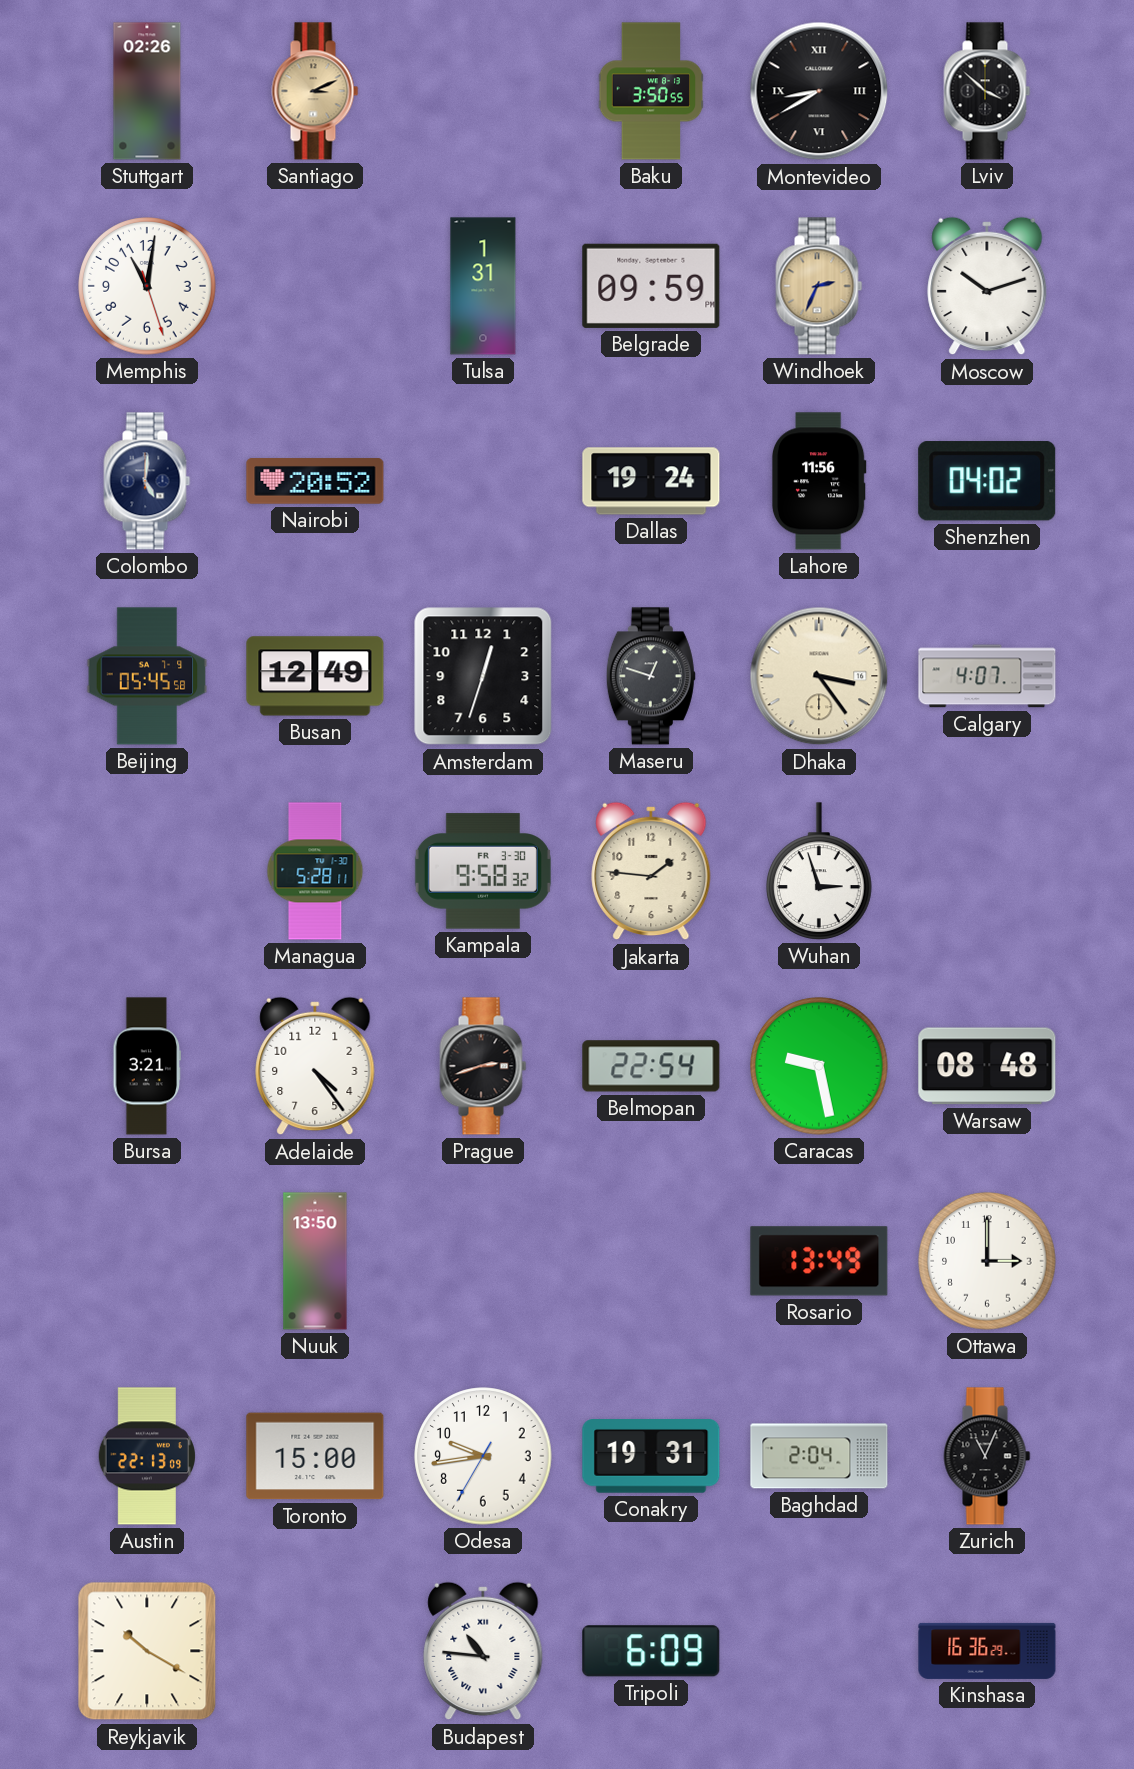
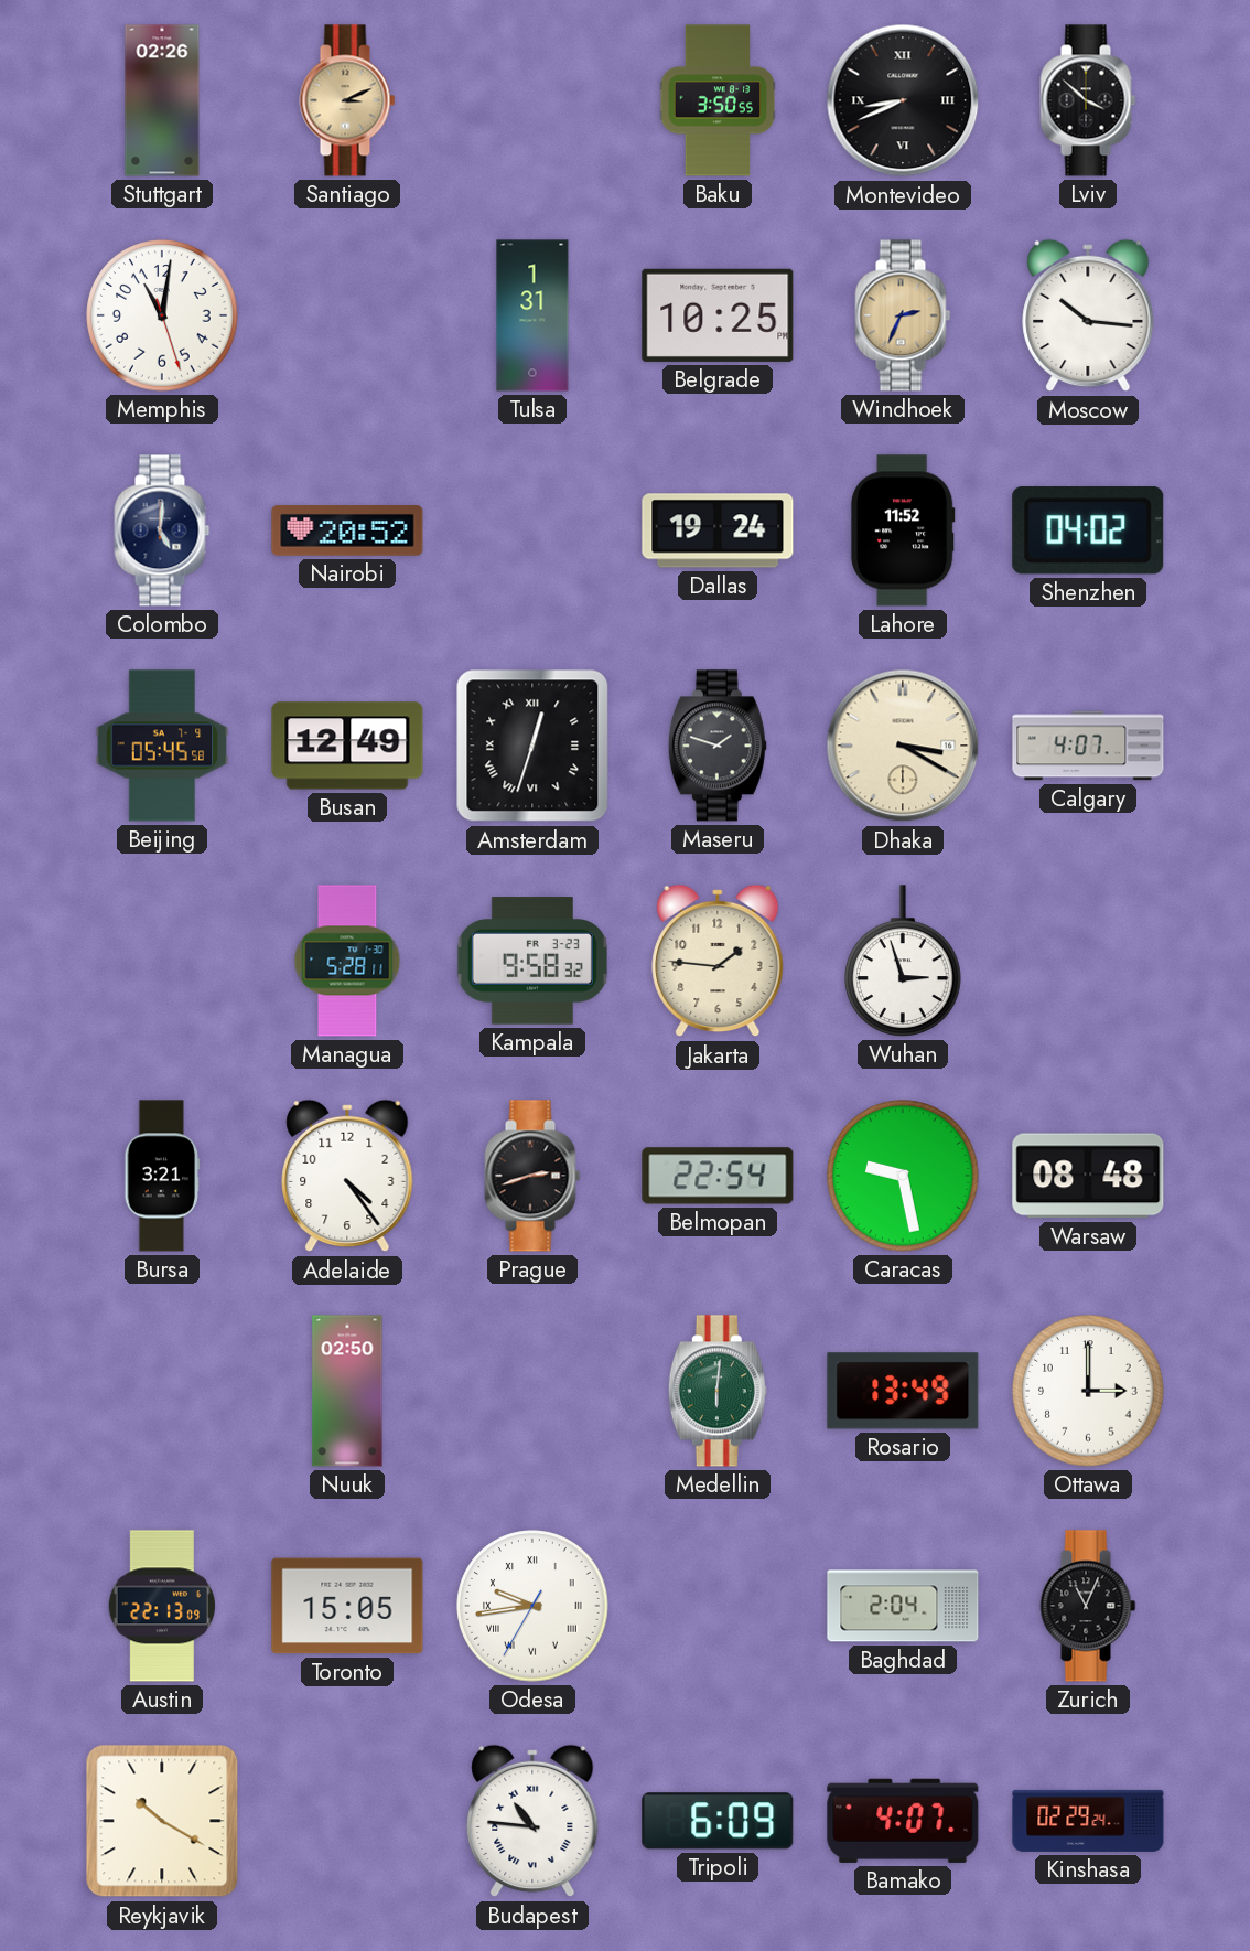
Montevideo: 8:40 -> 8:41 (903, 100)
Belgrade: 09:59 -> 10:25 (718, 315)
Moscow: 10:12 -> 10:16 (1088, 315)
Lahore: 11:56 -> 11:52 (903, 530)
Amsterdam numerals: Arabic -> Roman (532, 746)
Maseru: 12:48 -> 1:48 (718, 746)
Dhaka: 3:24 -> 3:20 (903, 746)
Kampala date: FR 3-30 -> FR 3-23 (532, 961)
Nuuk: 13:50 -> 02:50 (347, 1391)
Medellin: none -> 6:01 (718, 1391)
Toronto: 15:00 -> 15:05 (347, 1606)
Odesa numerals: Arabic -> Roman (532, 1606)
Conakry: 19:31 -> none (651, 1457)
Bamako: none -> 4:07 (903, 1821)
Kinshasa: 16:36 -> 02:29 (1088, 1821)
